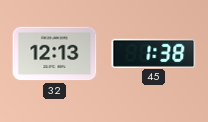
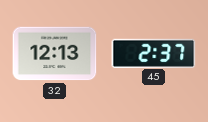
45: 1:38 -> 2:37 (154, 53)
